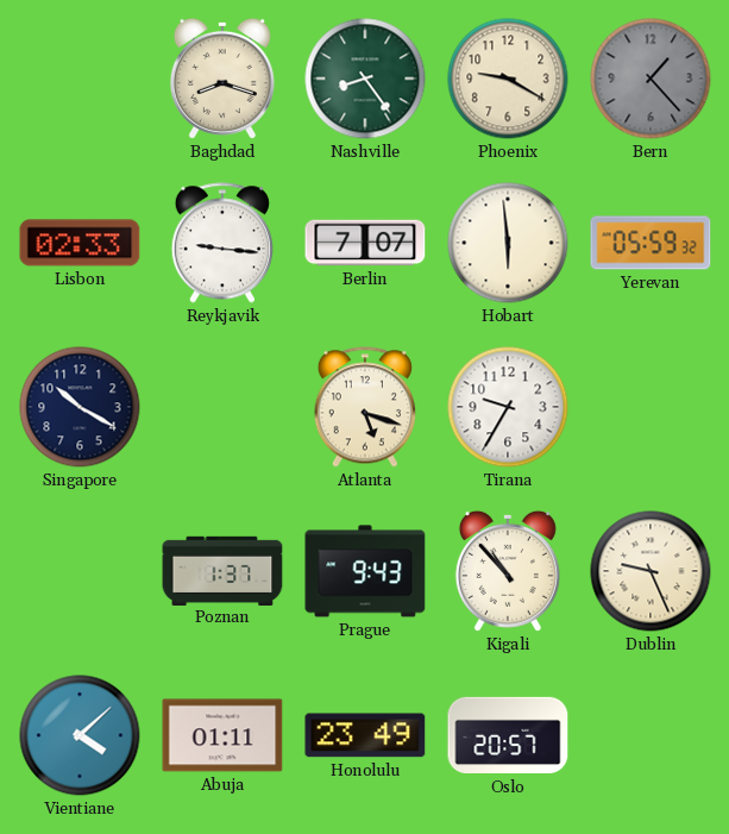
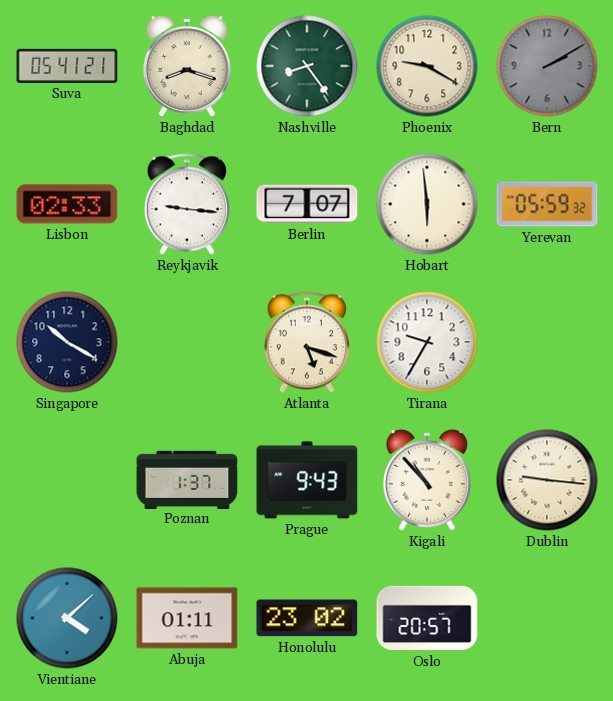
Suva: none -> 05:41 (67, 66)
Bern: 1:23 -> 2:10 (547, 66)
Dublin: 9:26 -> 9:16 (547, 480)
Honolulu: 23:49 -> 23:02 (307, 618)
